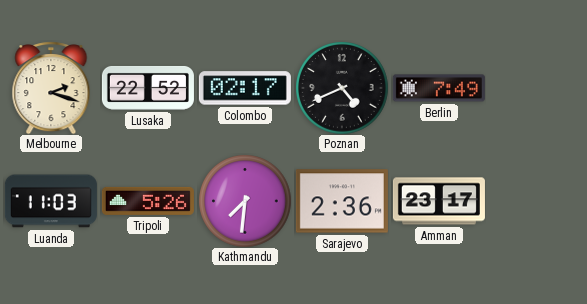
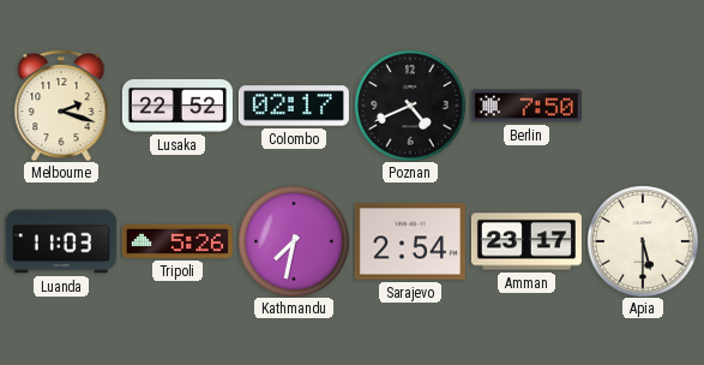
Berlin: 7:49 -> 7:50 (527, 106)
Kathmandu: 7:31 -> 7:32 (294, 241)
Sarajevo: 2:36 -> 2:54 (410, 241)
Apia: none -> 5:30 (643, 241)
